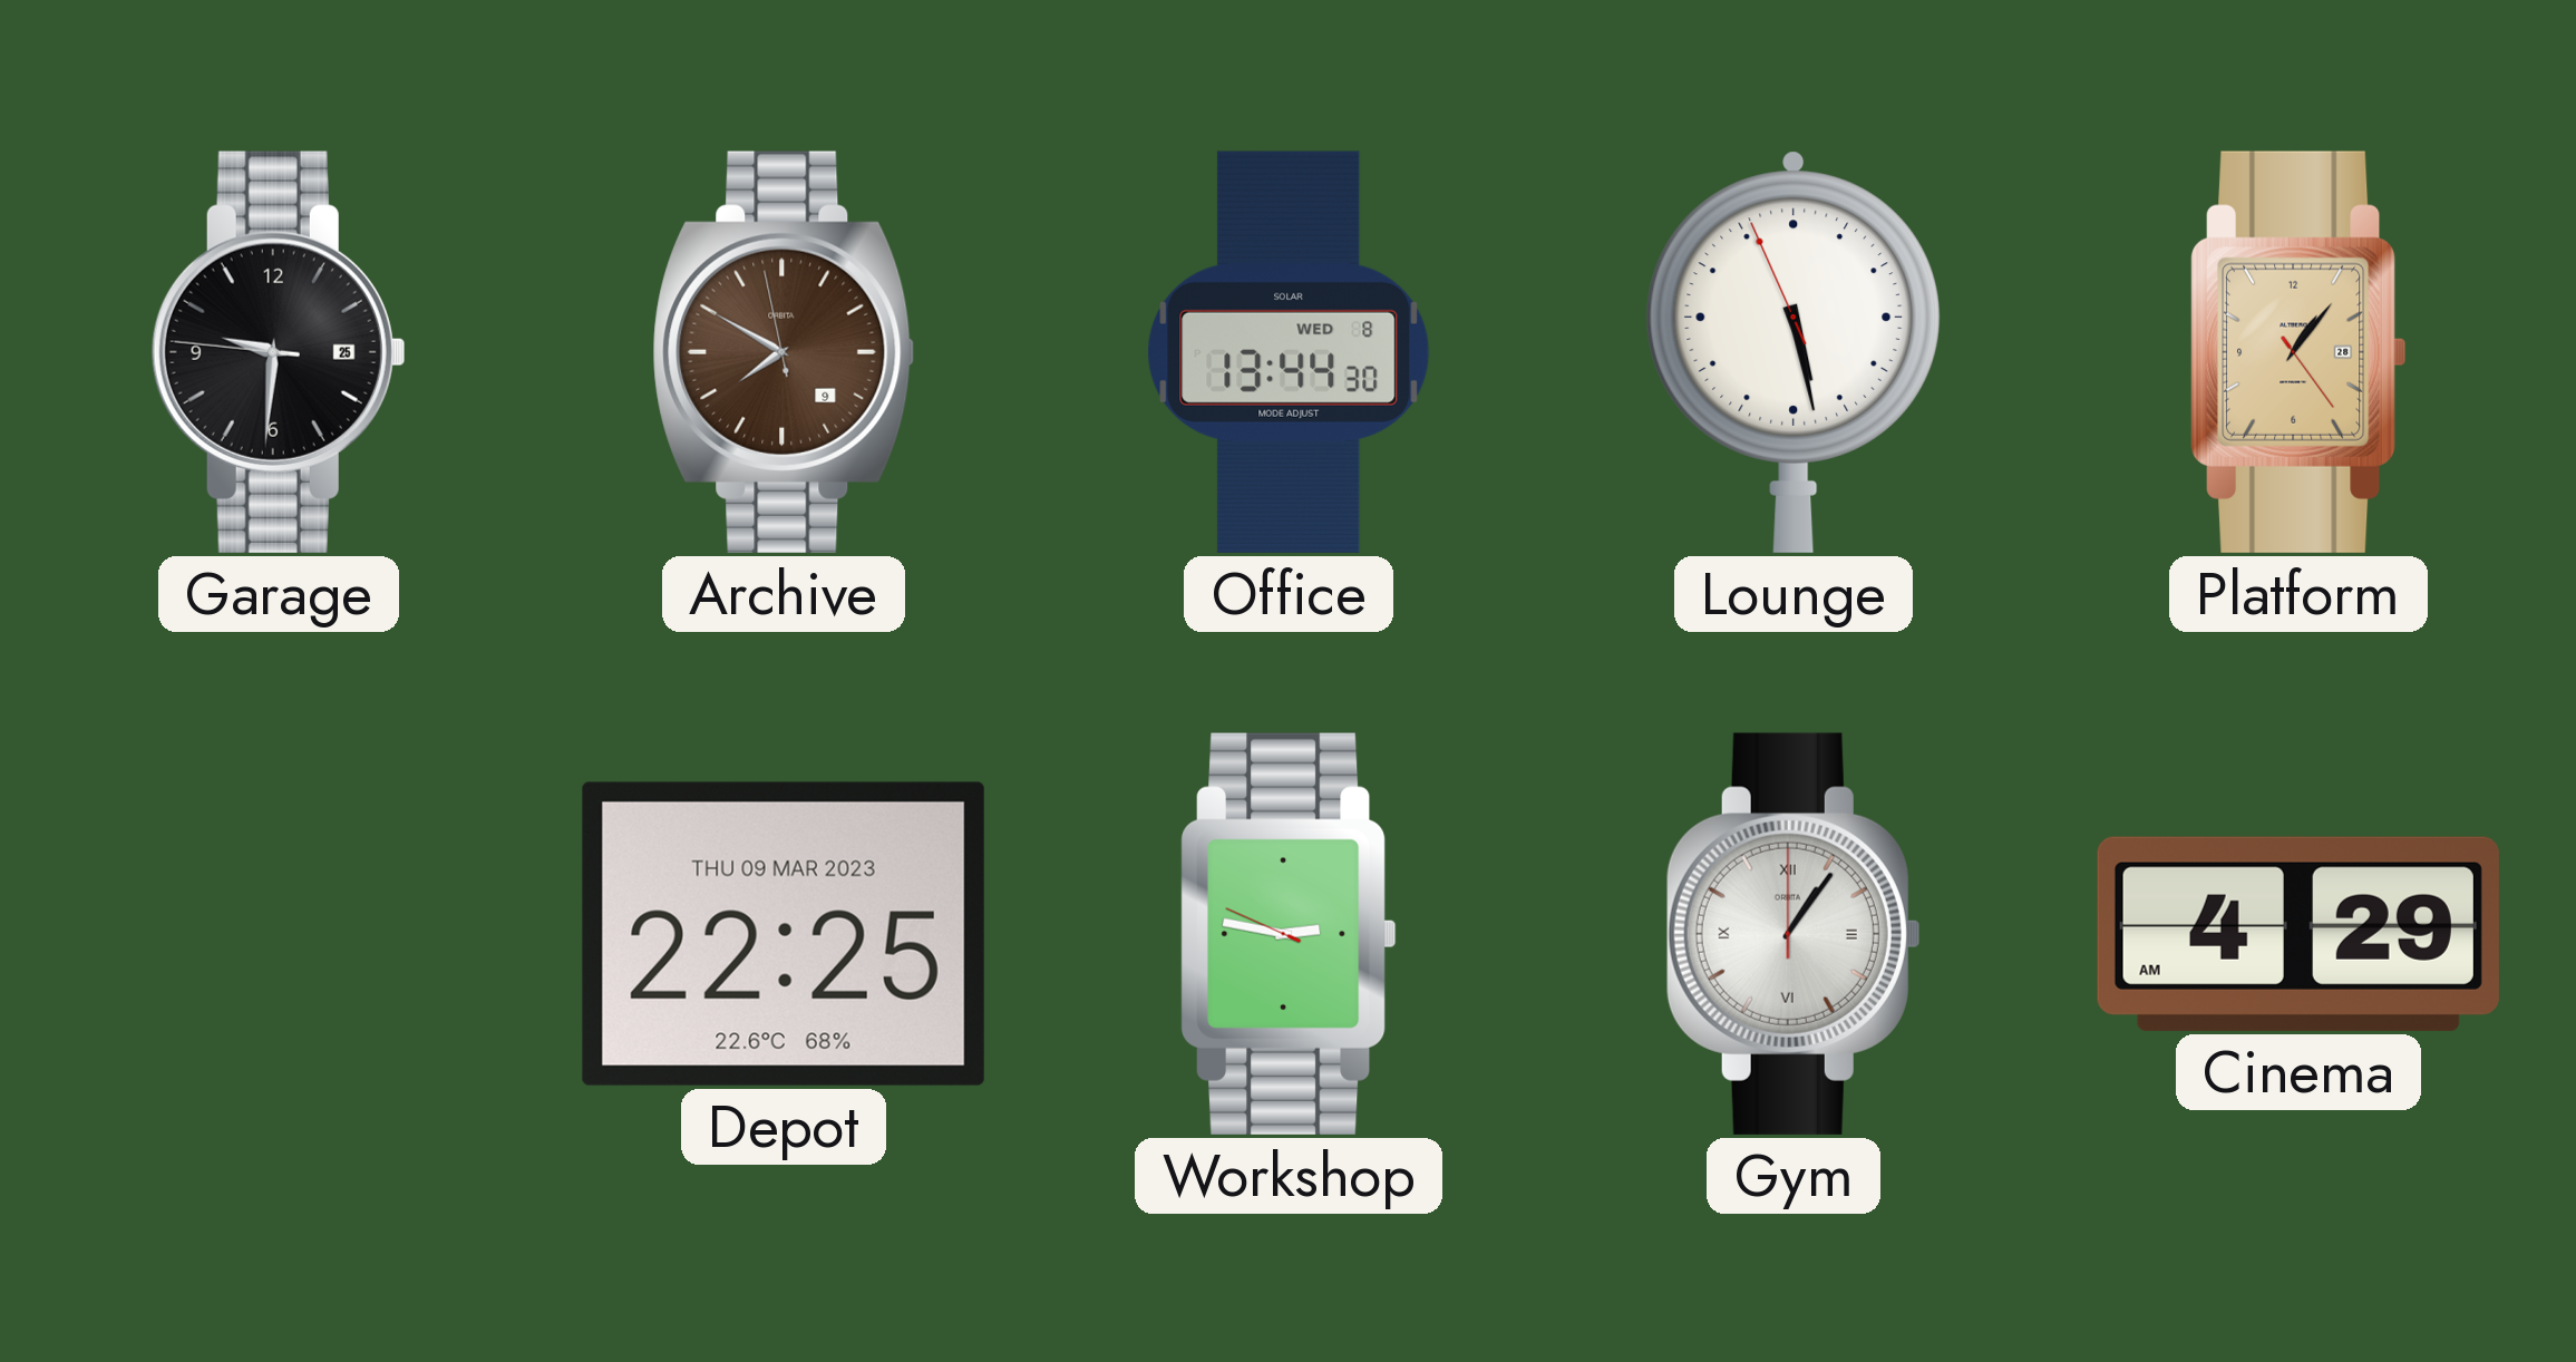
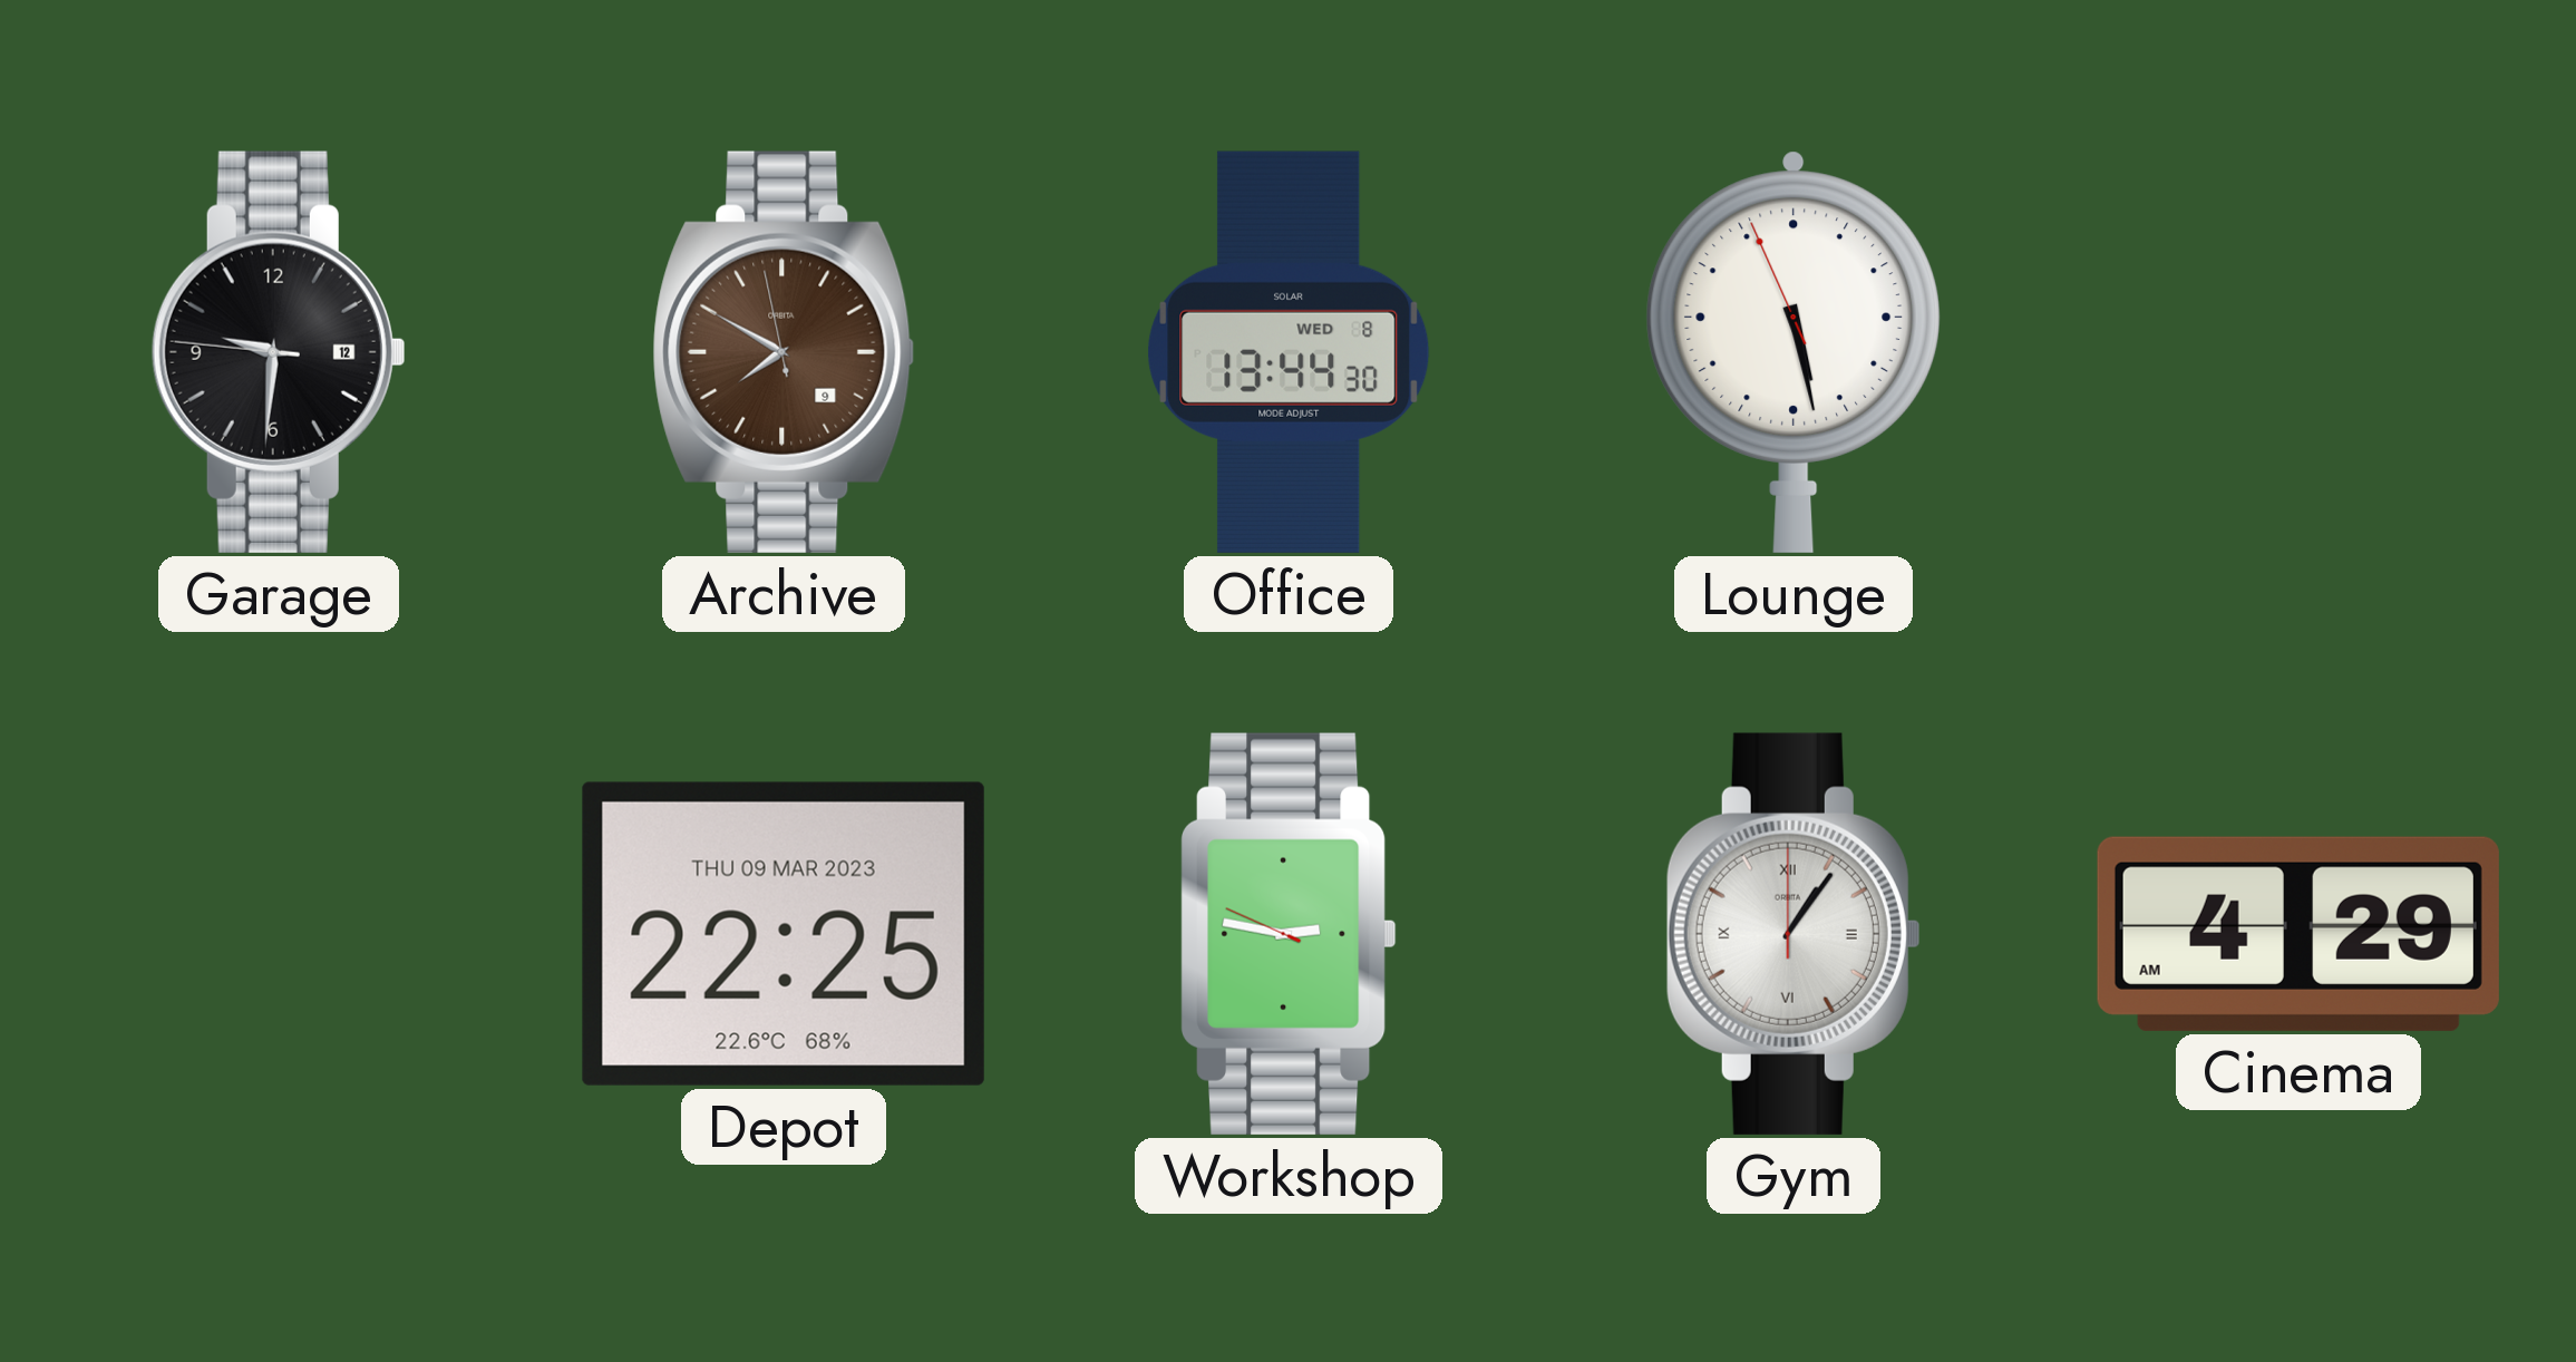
Garage date: 25 -> 12 (279, 352)
Platform: 1:06 -> none (2300, 352)
